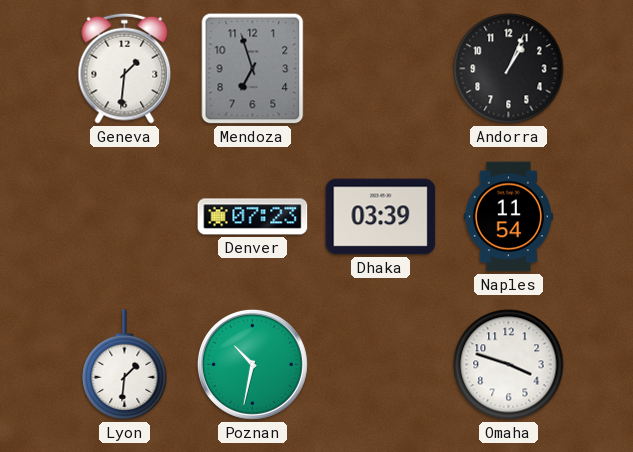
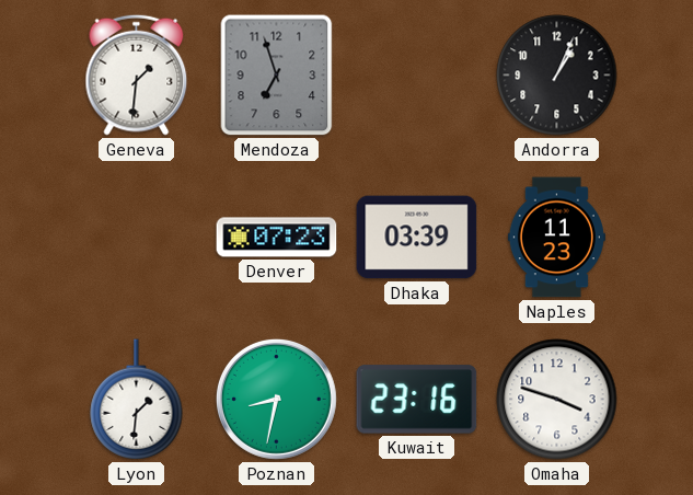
Naples: 11:54 -> 11:23 (556, 238)
Poznan: 10:32 -> 8:32 (276, 399)
Kuwait: none -> 23:16 (417, 400)
